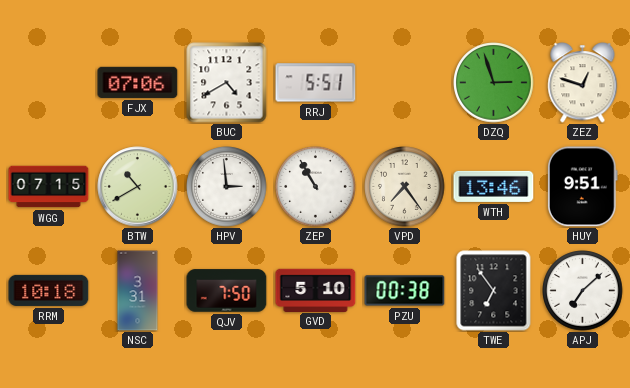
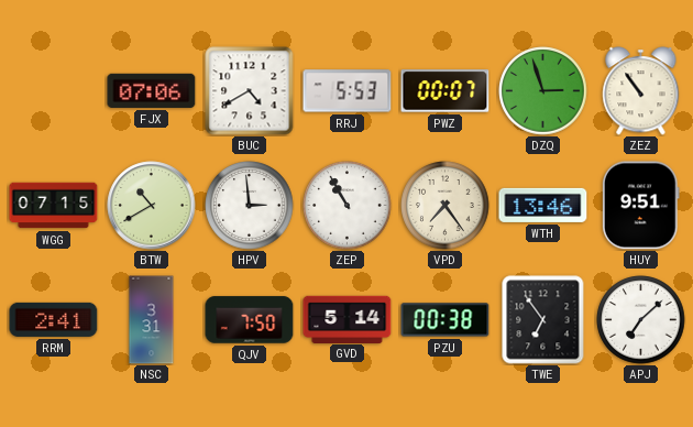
RRJ: 5:51 -> 5:53 (348, 91)
PWZ: none -> 00:07 (446, 91)
ZEZ: 12:48 -> 10:54 (641, 91)
RRM: 10:18 -> 2:41 (54, 319)
GVD: 5:10 -> 5:14 (348, 319)
